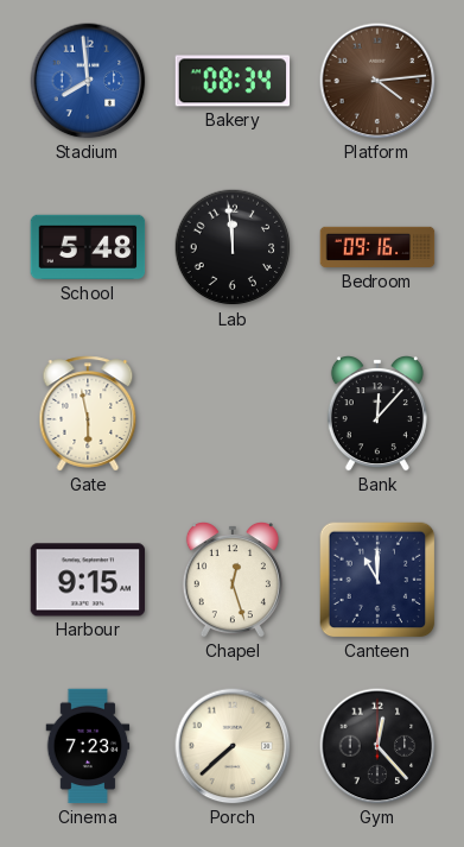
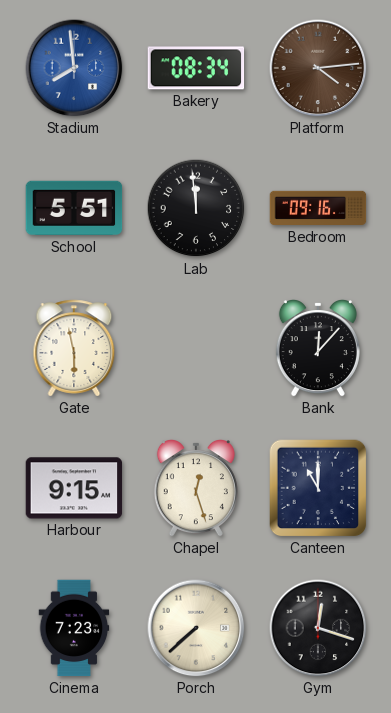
School: 5:48 -> 5:51 (74, 208)
Gym: 12:23 -> 12:18 (318, 628)
